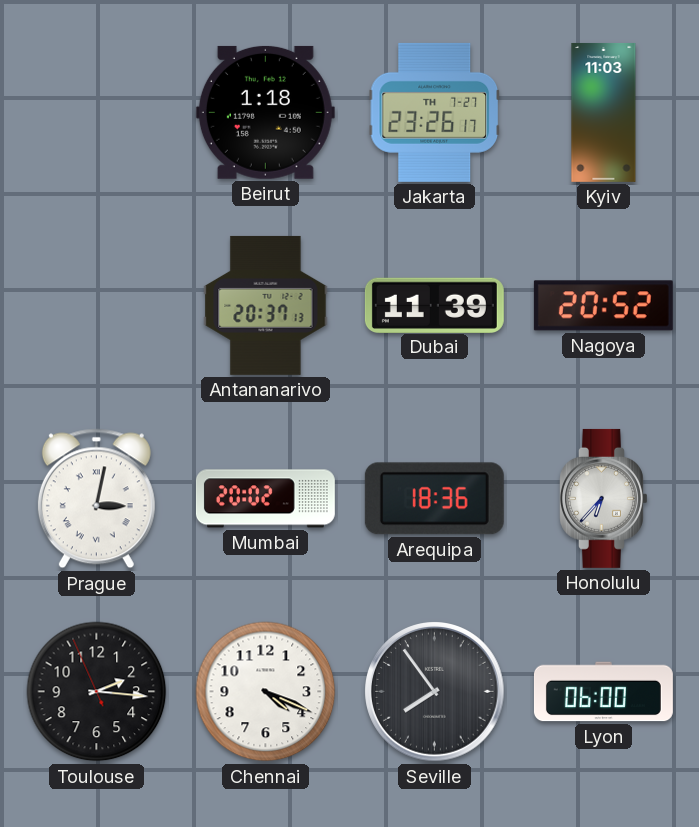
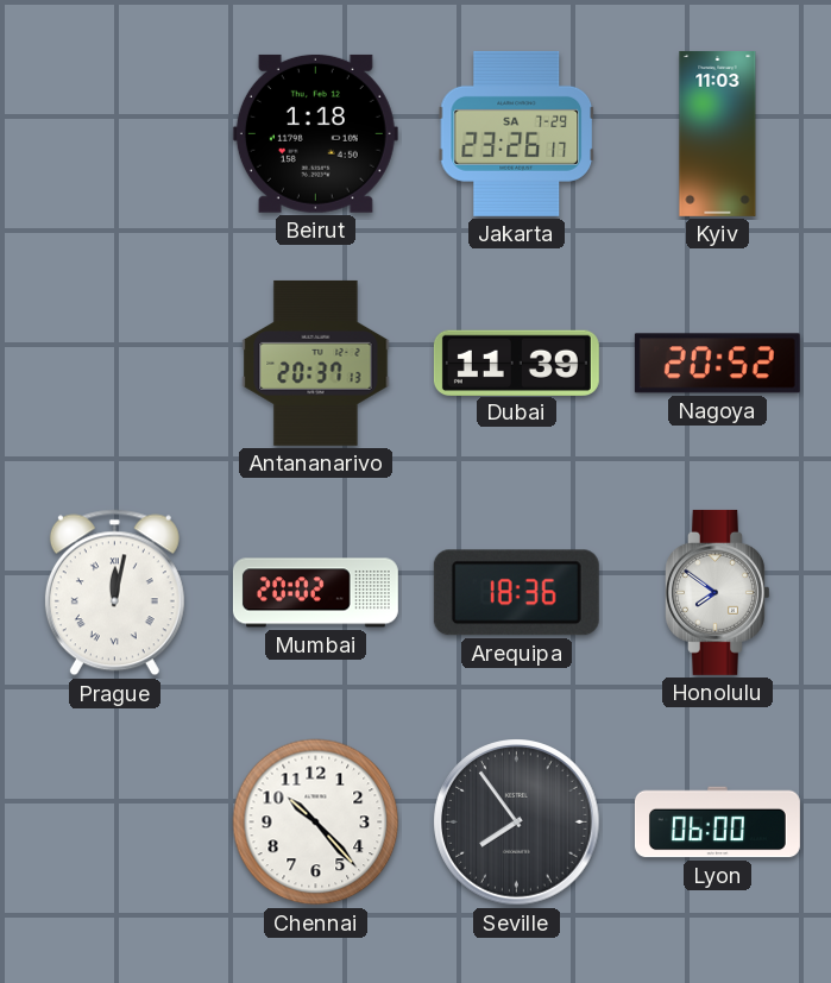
Jakarta date: TH 7-27 -> SA 7-29 (517, 133)
Prague: 3:02 -> 12:02 (114, 593)
Honolulu: 6:37 -> 7:51 (718, 592)
Toulouse: 2:15 -> none (97, 692)
Chennai: 4:19 -> 10:23 (316, 823)
